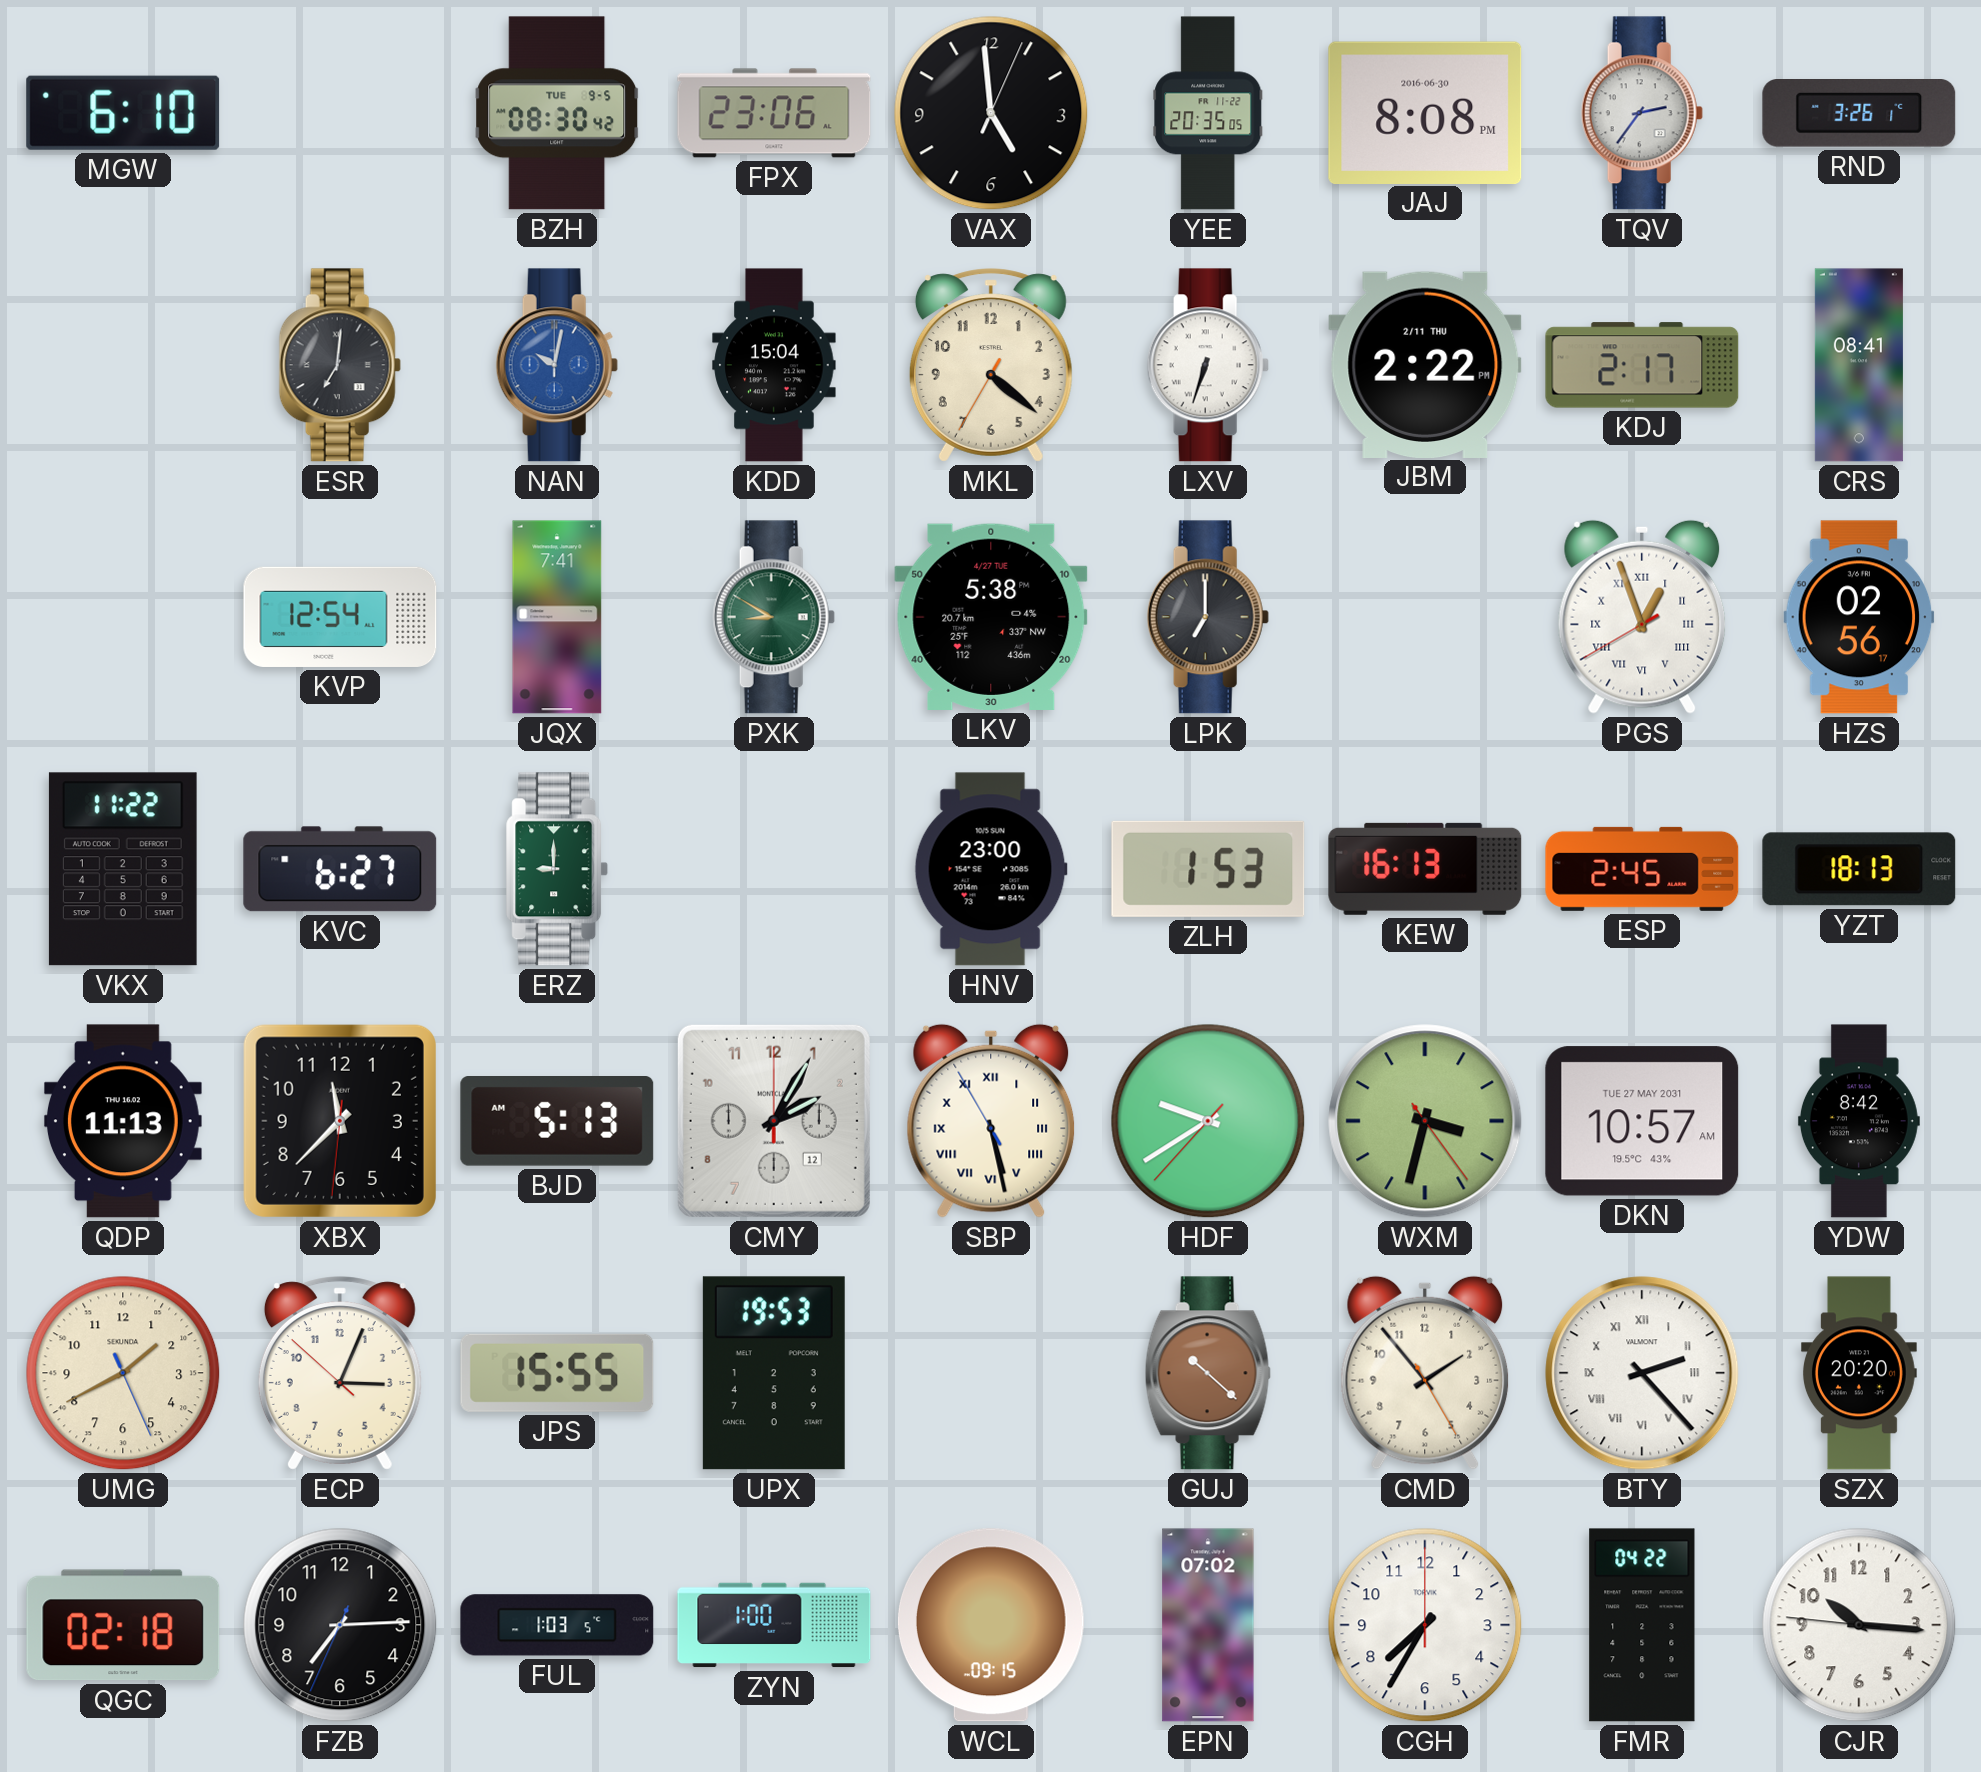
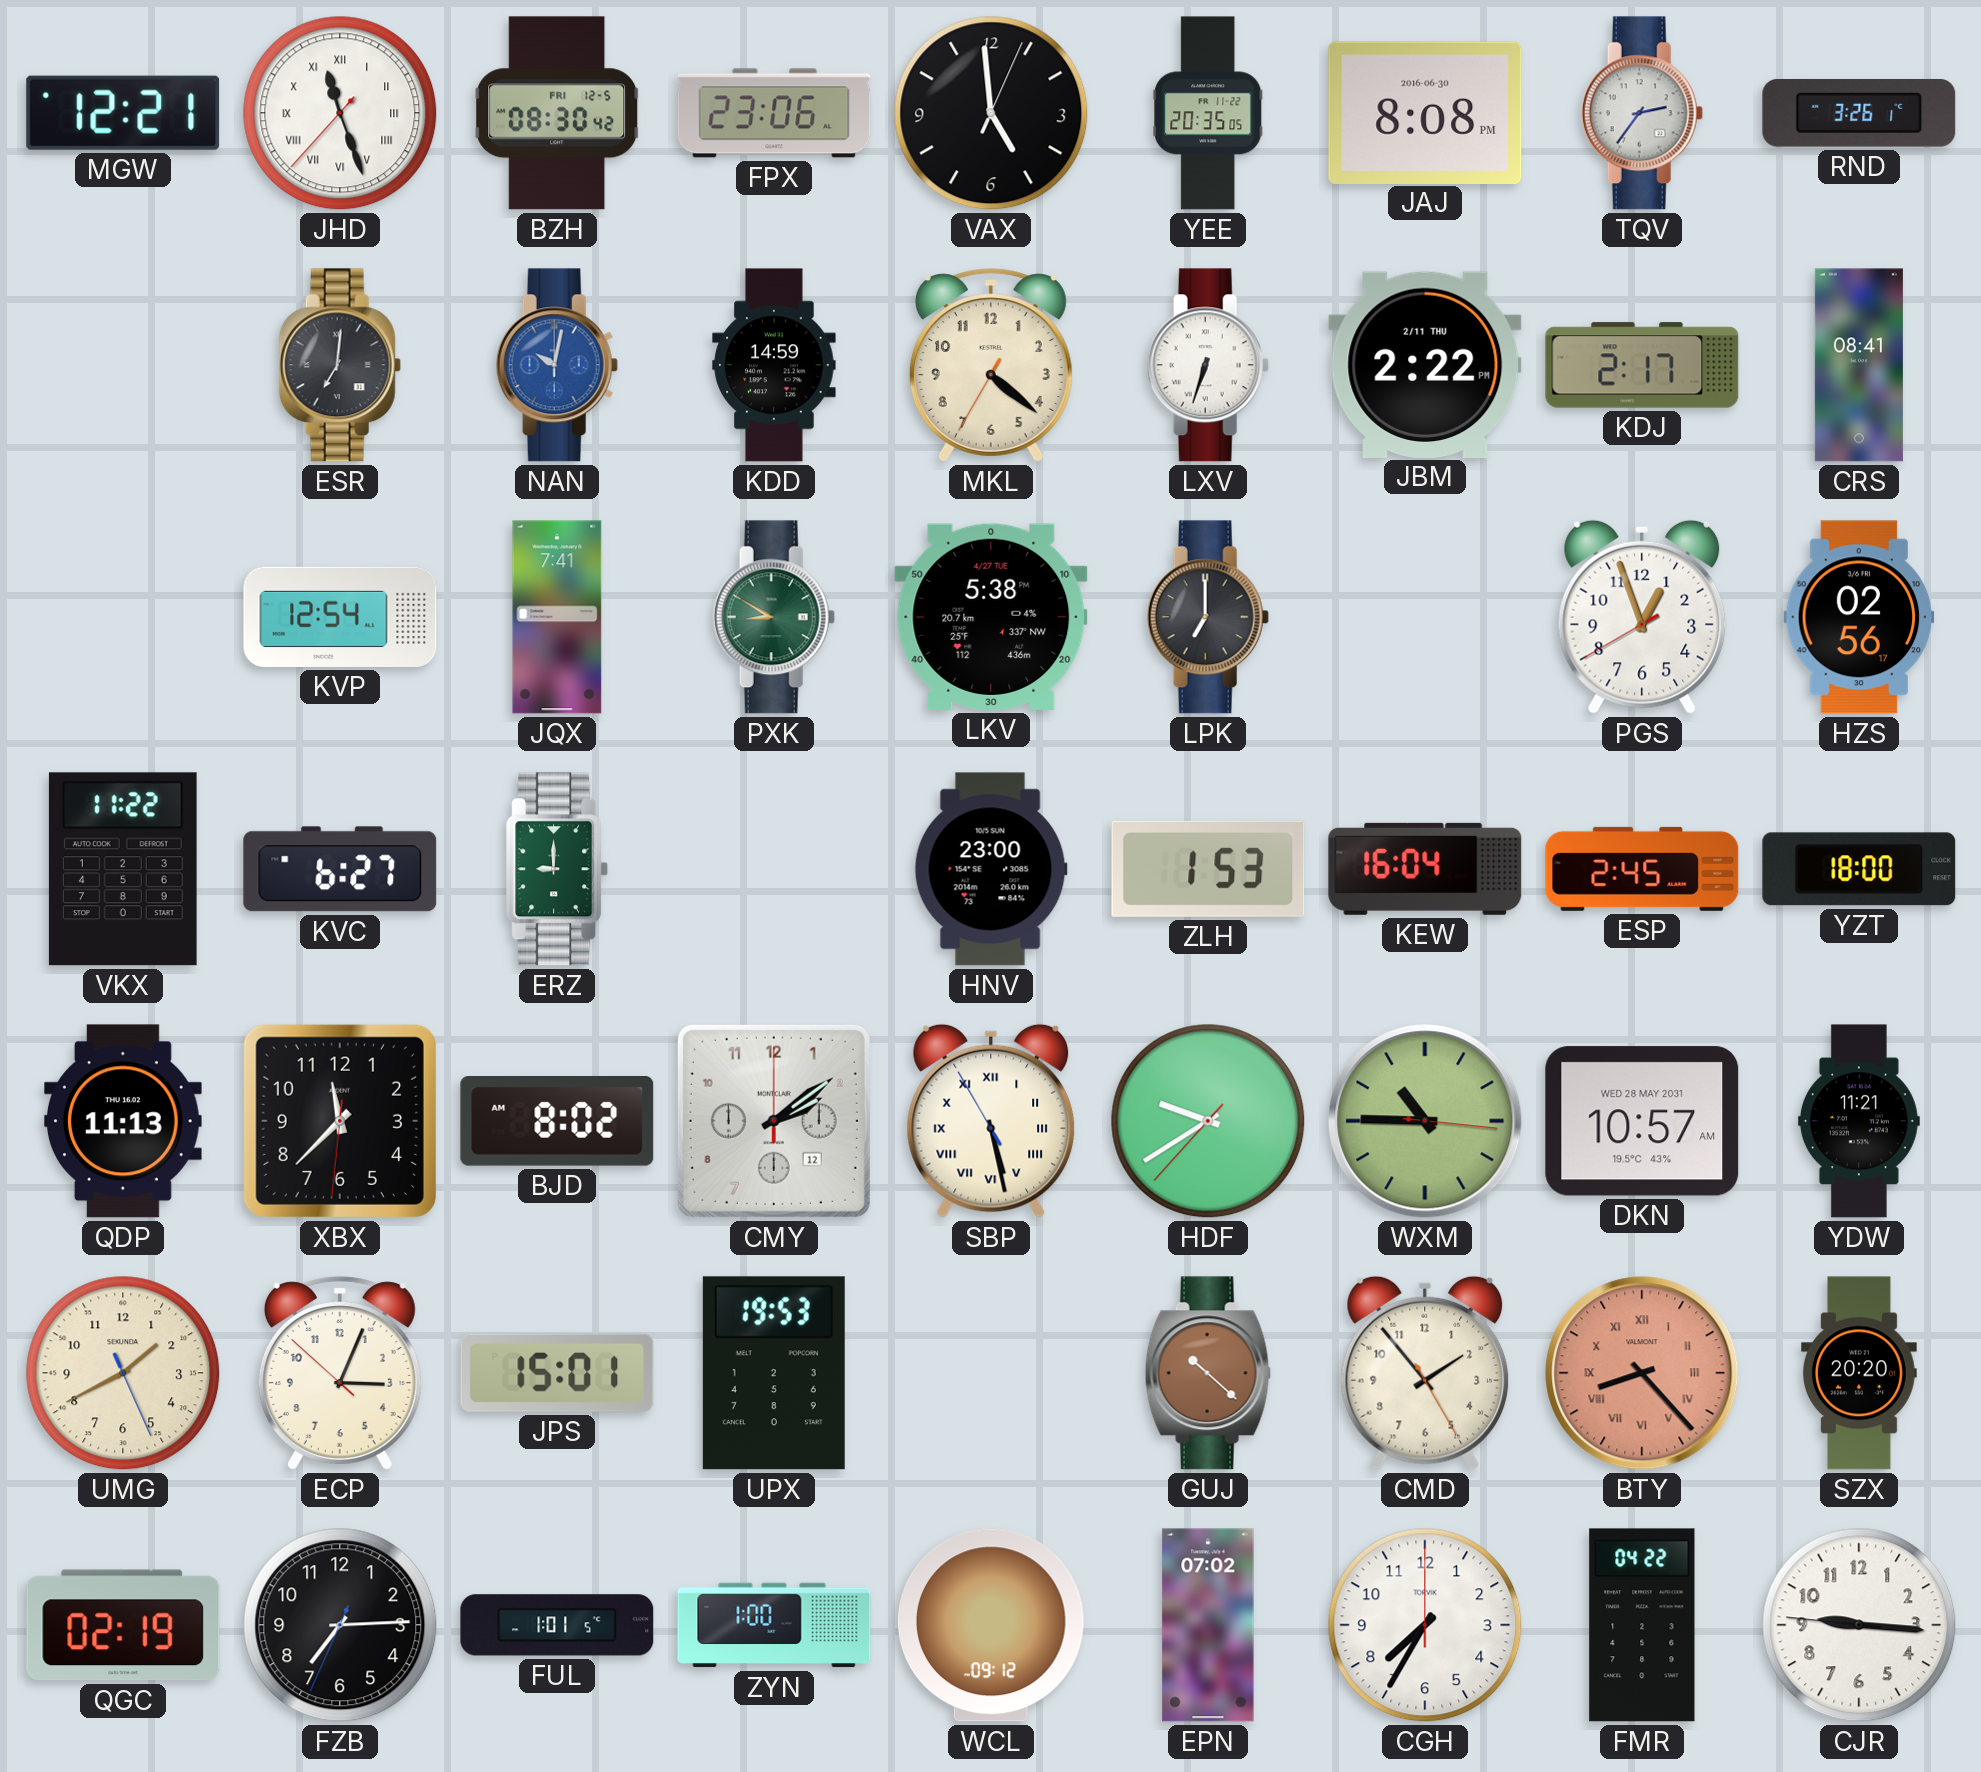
MGW: 6:10 -> 12:21 (123, 113)
JHD: none -> 11:26 (340, 113)
BZH date: TUE 9-5 -> FRI 12-5 (557, 113)
KDD: 15:04 -> 14:59 (774, 365)
PGS numerals: Roman -> Arabic (1642, 617)
KEW: 16:13 -> 16:04 (1425, 869)
YZT: 18:13 -> 18:00 (1859, 869)
BJD: 5:13 -> 8:02 (557, 1122)
CMY: 2:05 -> 2:09 (774, 1121)
WXM: 3:32 -> 10:45 (1425, 1121)
DKN date: TUE 27 MAY 2031 -> WED 28 MAY 2031 (1642, 1121)
YDW: 8:42 -> 11:21 (1859, 1121)
JPS: 15:55 -> 15:01 (557, 1373)
BTY: 2:23 -> 8:23 (1642, 1373)
BTY dial: white -> salmon (1642, 1373)
QGC: 02:18 -> 02:19 (123, 1625)
FUL: 1:03 -> 1:01 (557, 1625)
WCL: 09:15 -> 09:12 (991, 1625)
CJR: 10:15 -> 9:15 (1859, 1625)
